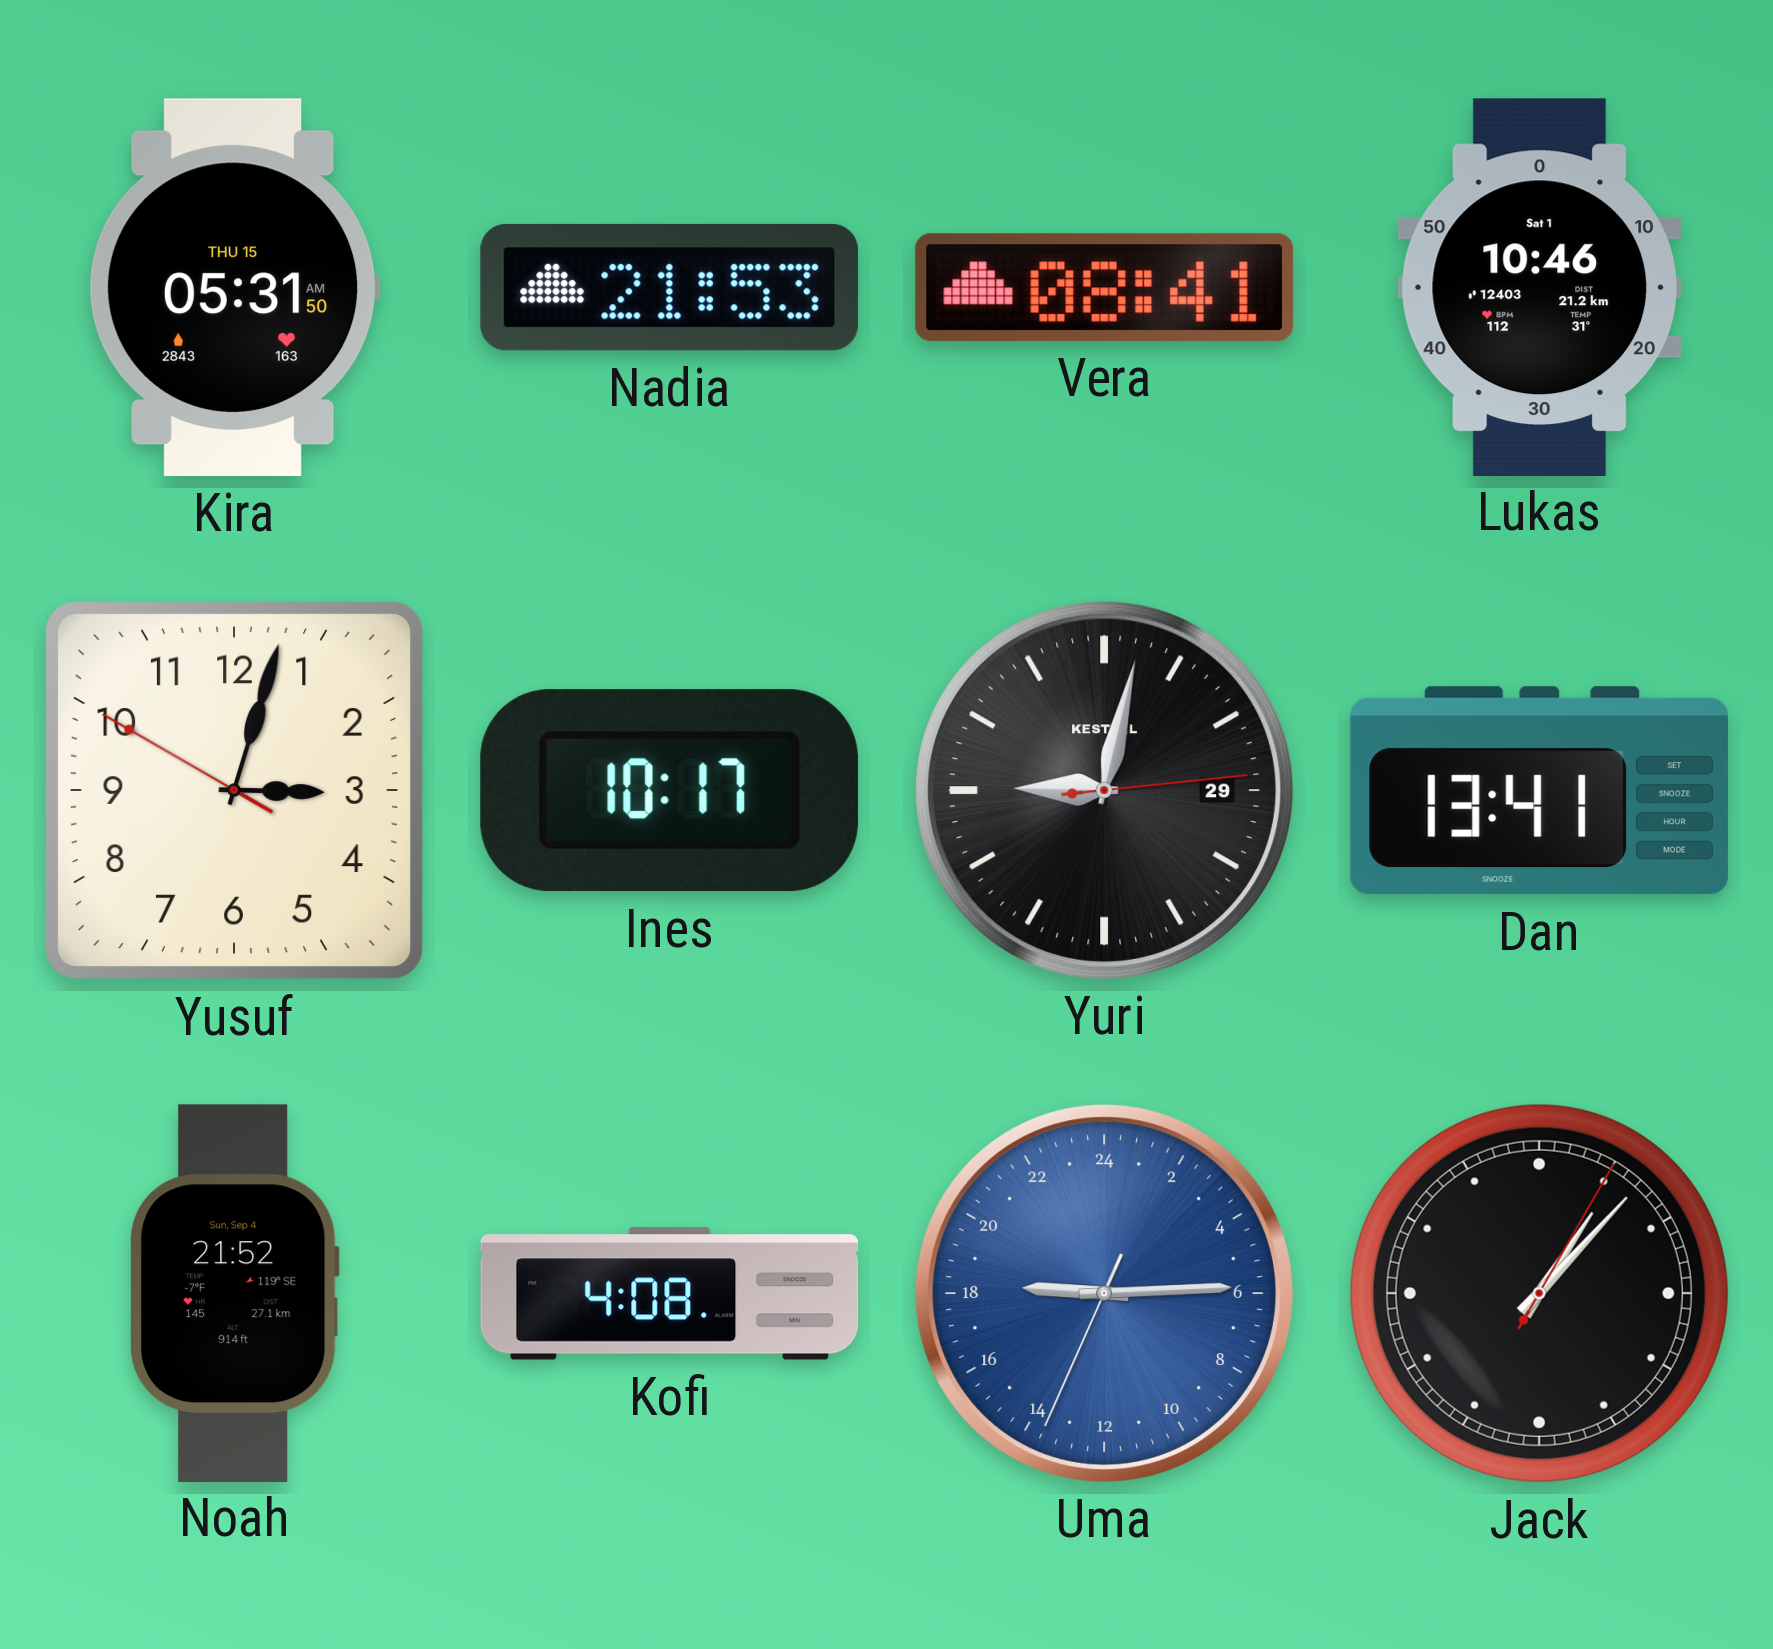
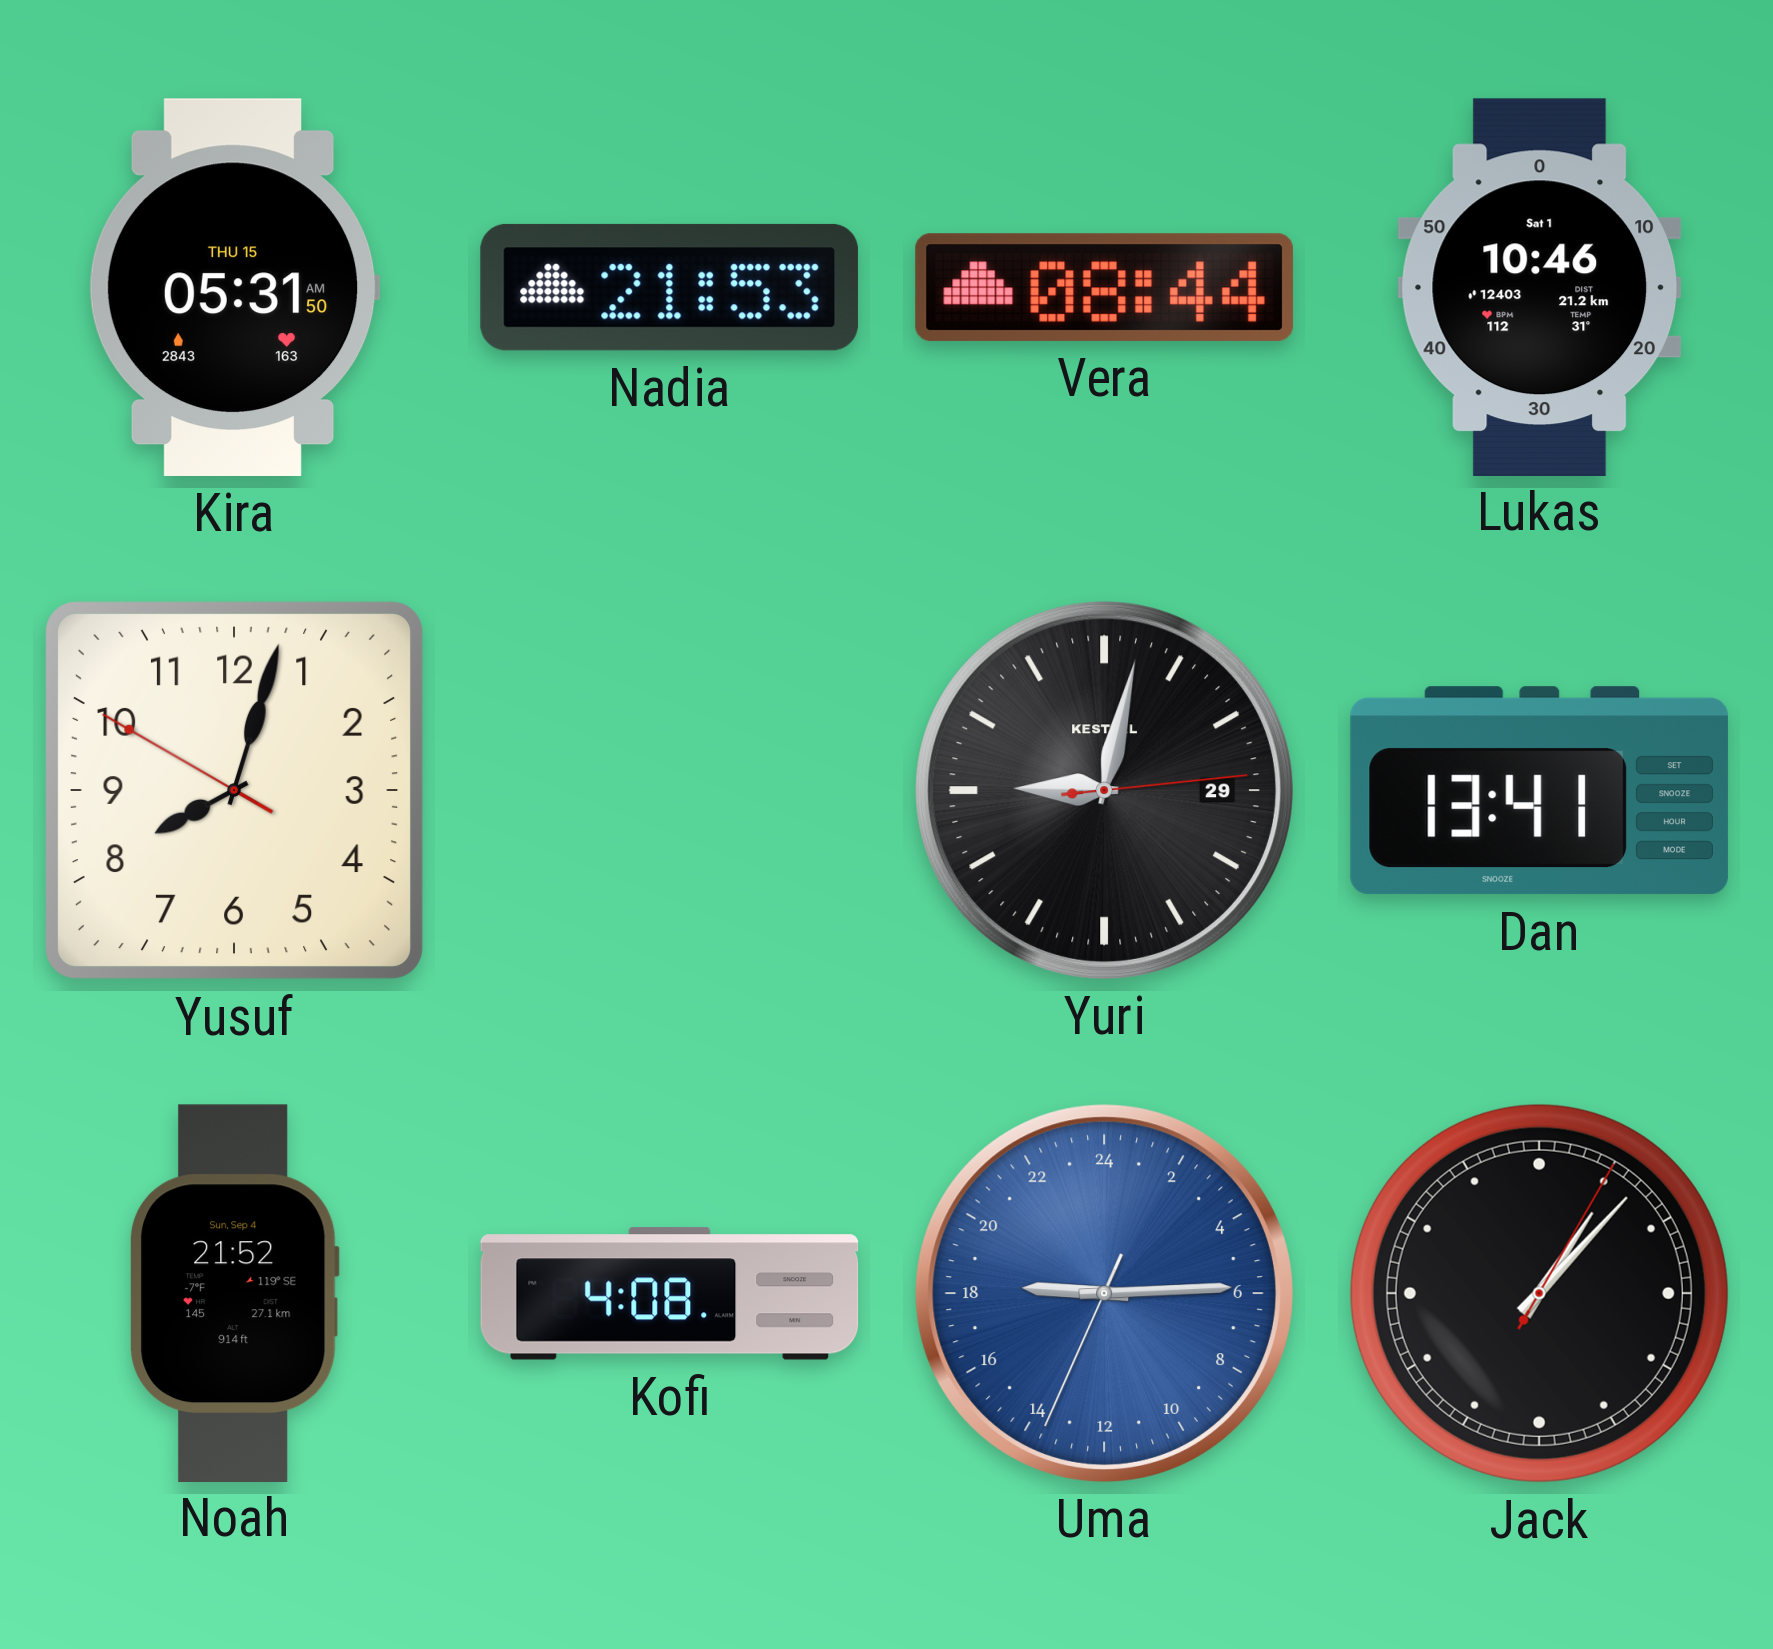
Vera: 08:41 -> 08:44 (1104, 287)
Yusuf: 3:02 -> 8:02 (234, 790)
Ines: 10:17 -> none (669, 791)
